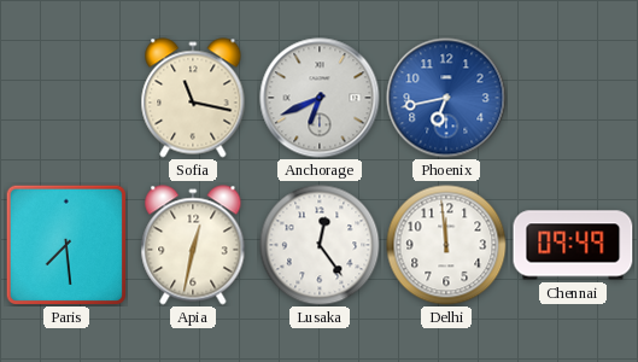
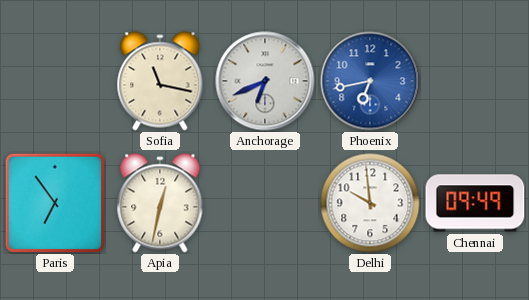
Paris: 7:29 -> 6:54 (54, 202)
Lusaka: 12:24 -> none (320, 245)
Delhi: 11:59 -> 9:59 (370, 203)
